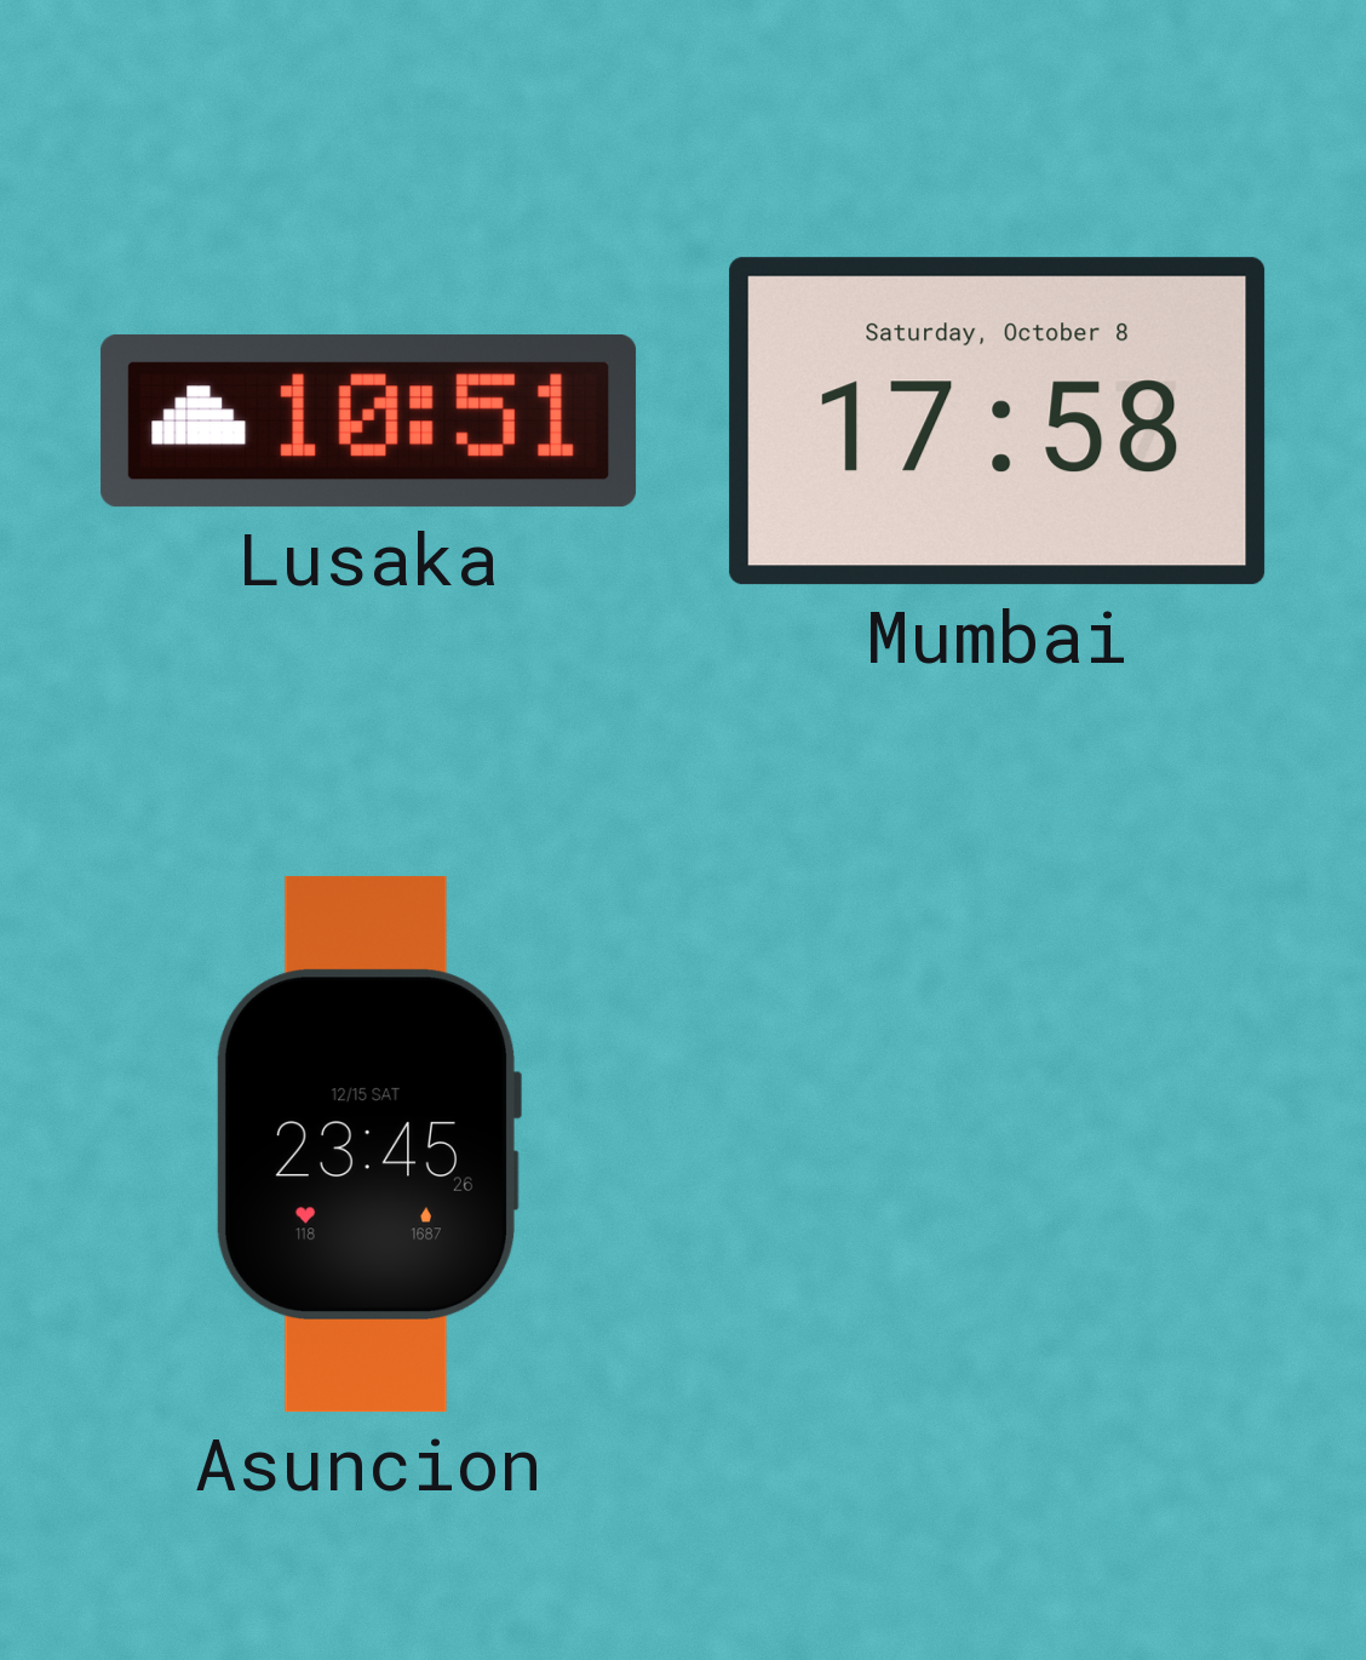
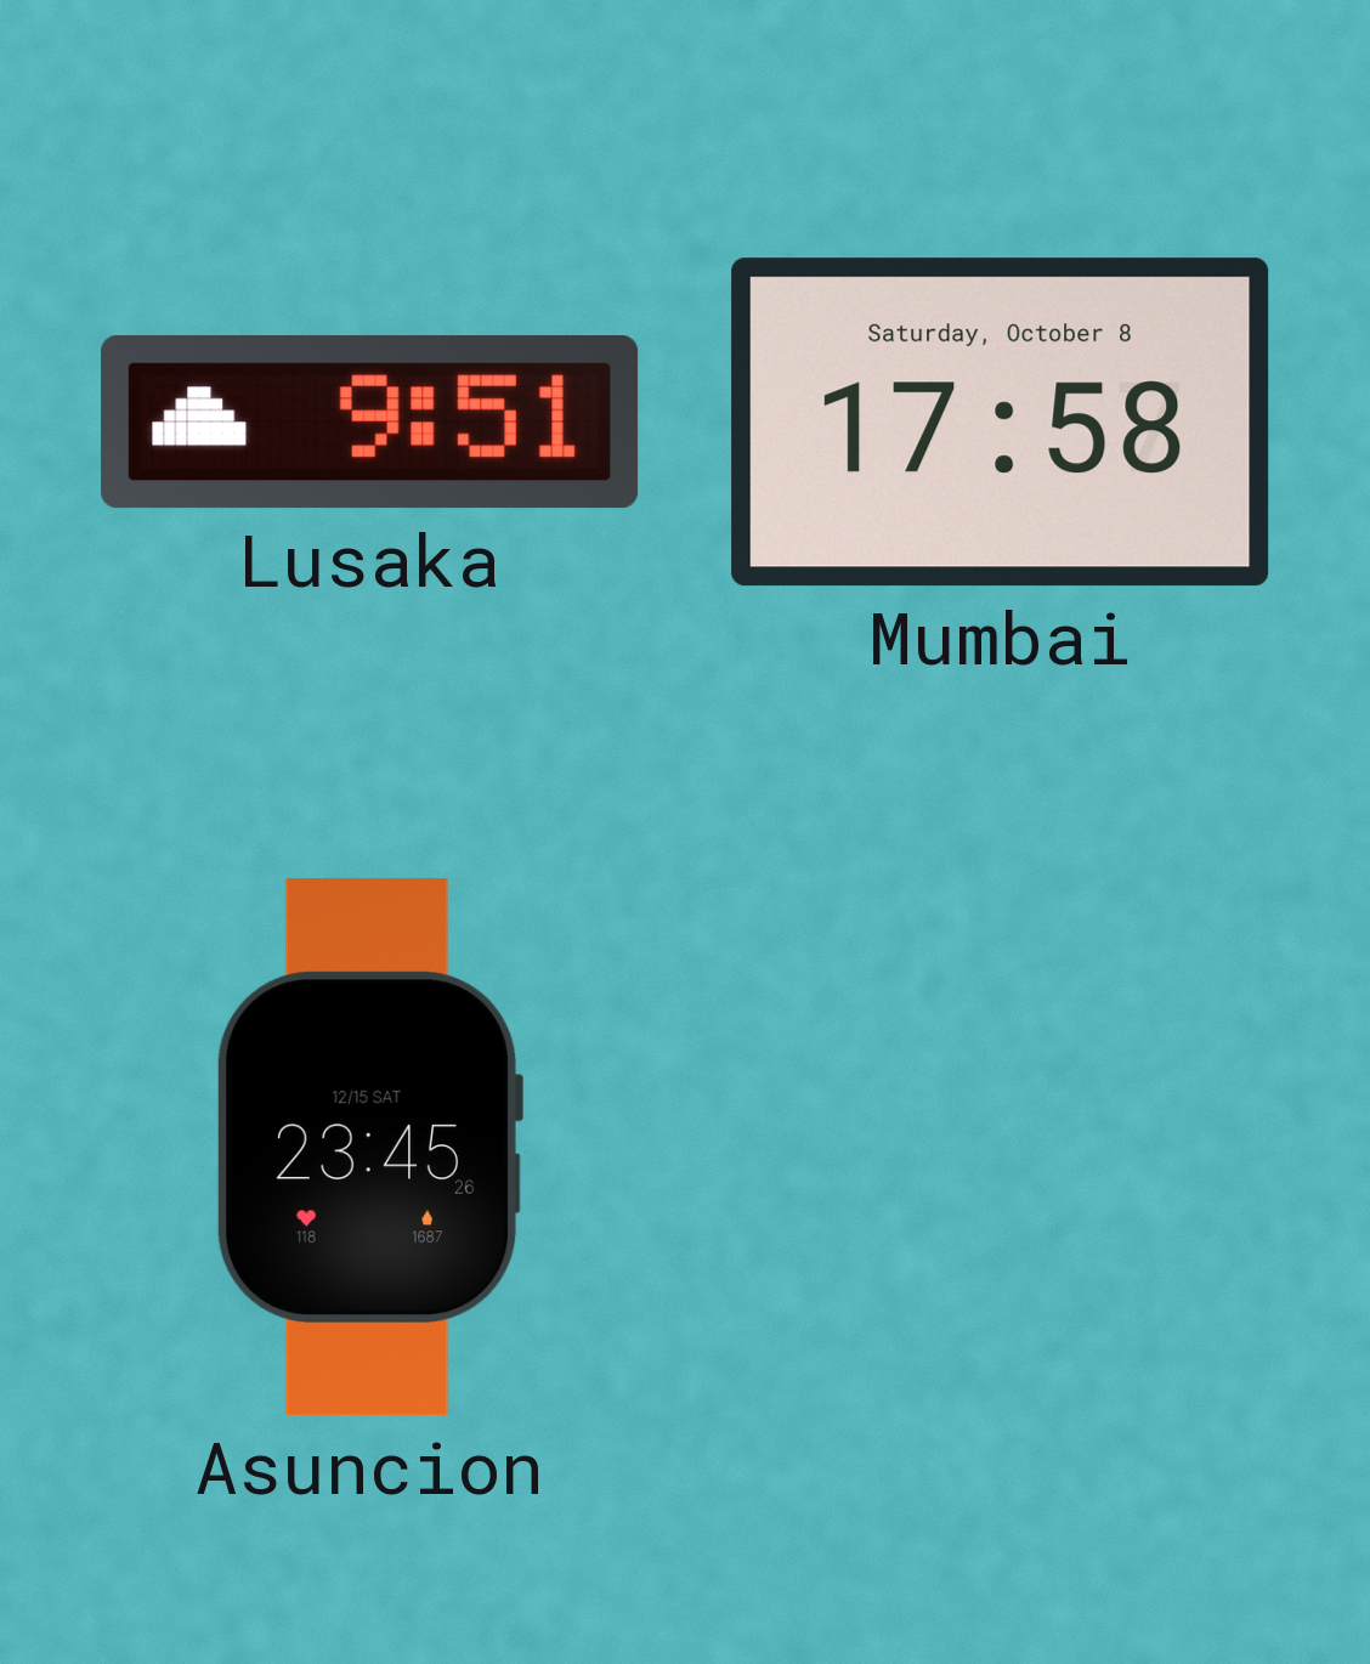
Lusaka: 10:51 -> 9:51 (370, 423)
